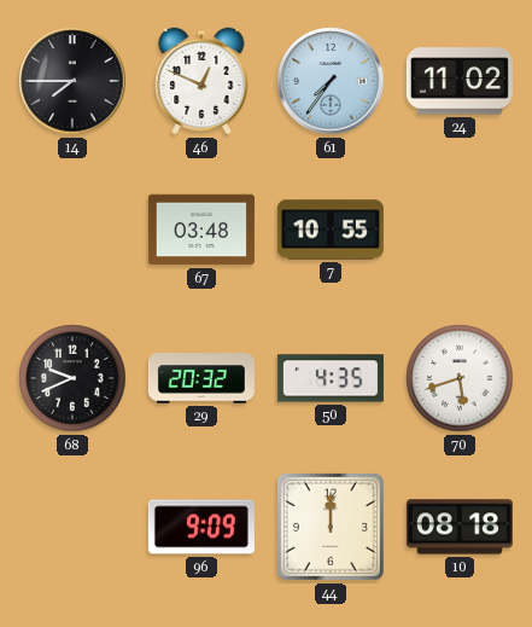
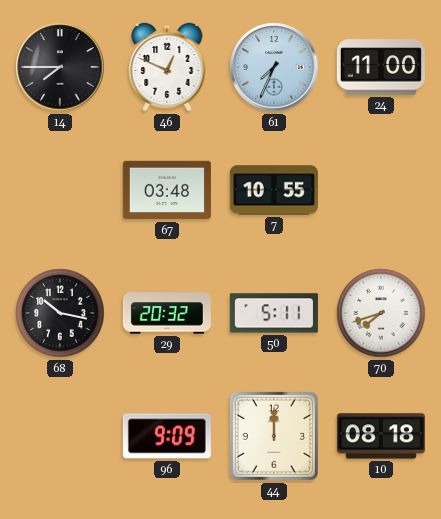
61: 7:36 -> 7:34 (274, 67)
24: 11:02 -> 11:00 (381, 67)
68: 9:41 -> 10:17 (60, 313)
50: 4:35 -> 5:11 (274, 313)
70: 5:42 -> 7:42 (381, 313)
